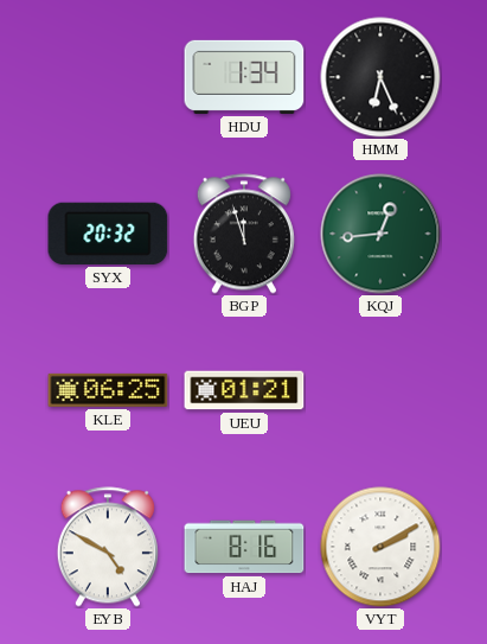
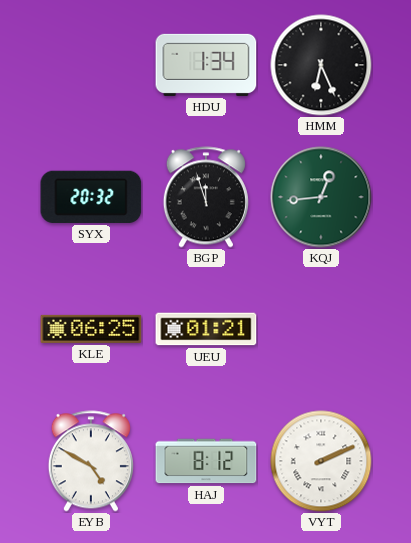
HAJ: 8:16 -> 8:12 (206, 461)
VYT: 2:10 -> 2:11 (321, 461)
